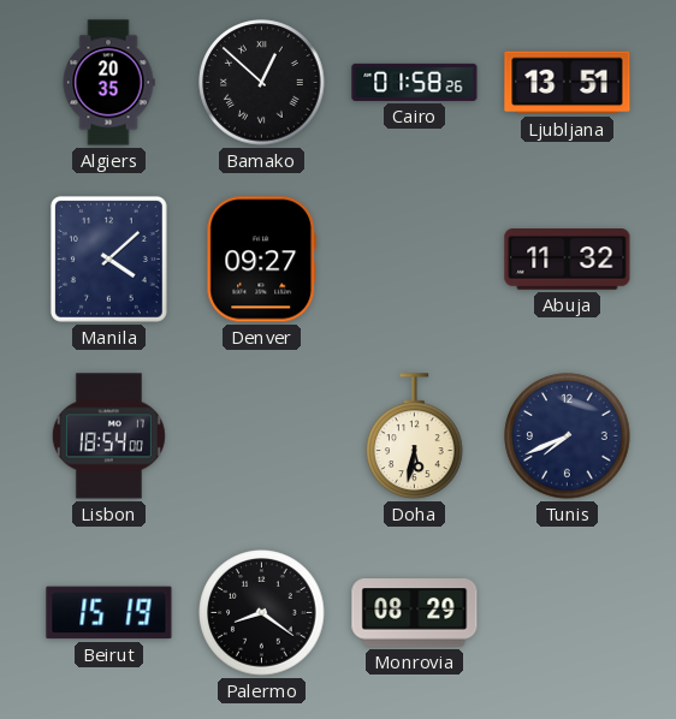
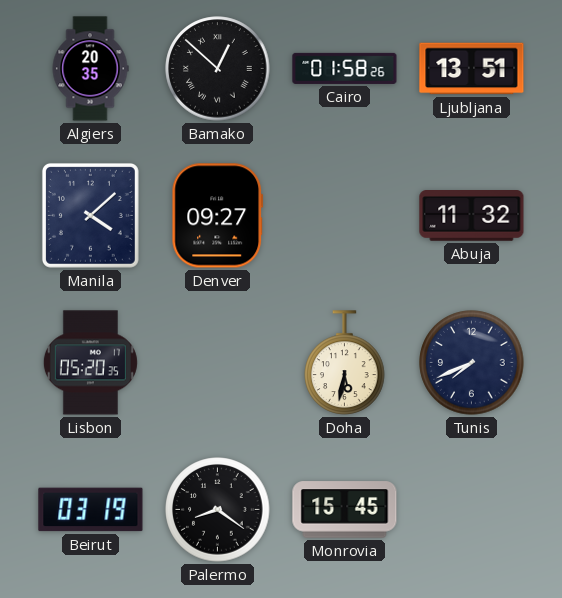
Lisbon: 18:54 -> 05:20 (90, 363)
Beirut: 15:19 -> 03:19 (91, 510)
Monrovia: 08:29 -> 15:45 (345, 510)
